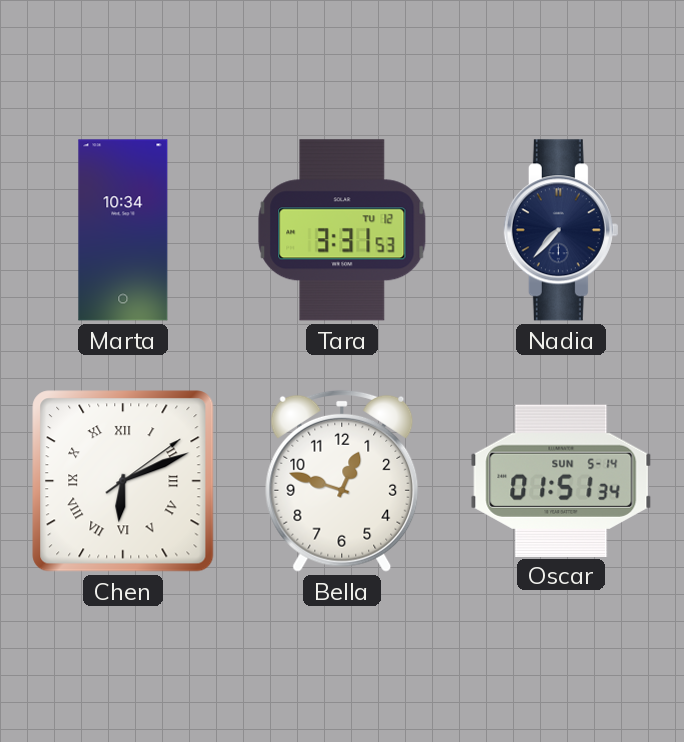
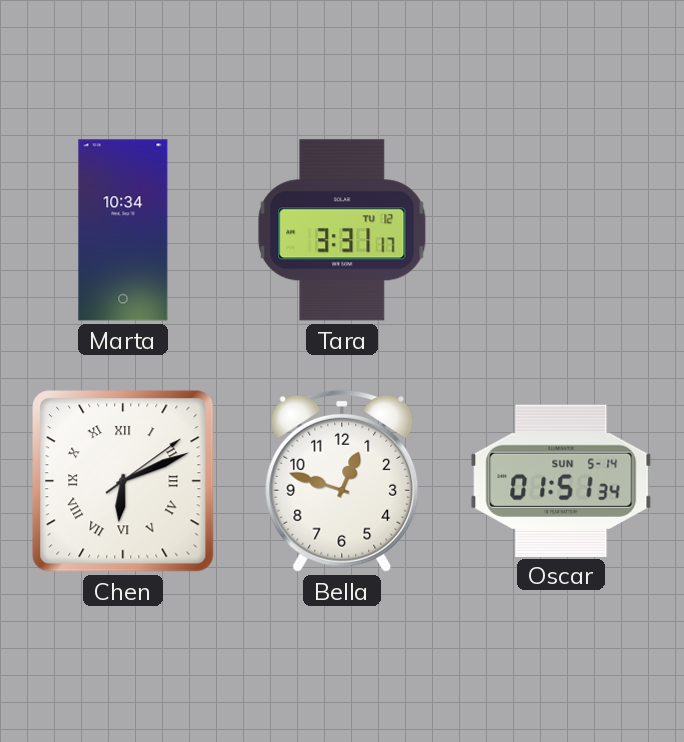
Tara: 3:31:53 -> 3:31:17 (342, 230)
Nadia: 7:37 -> none (561, 230)
